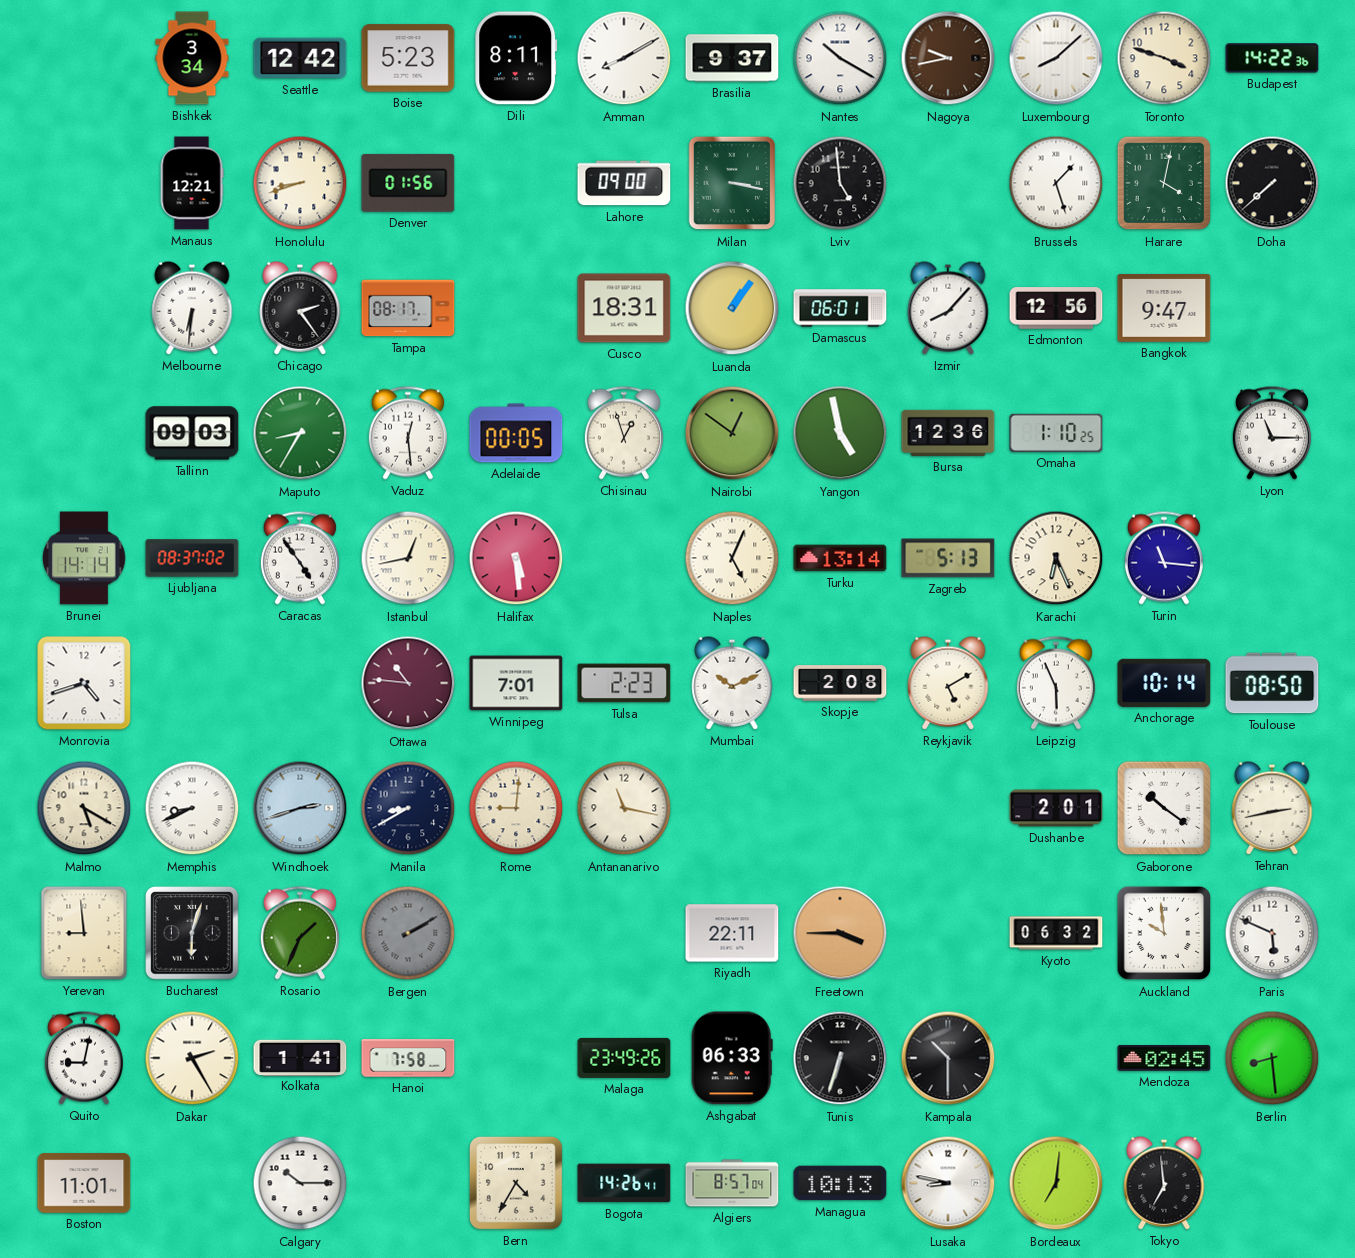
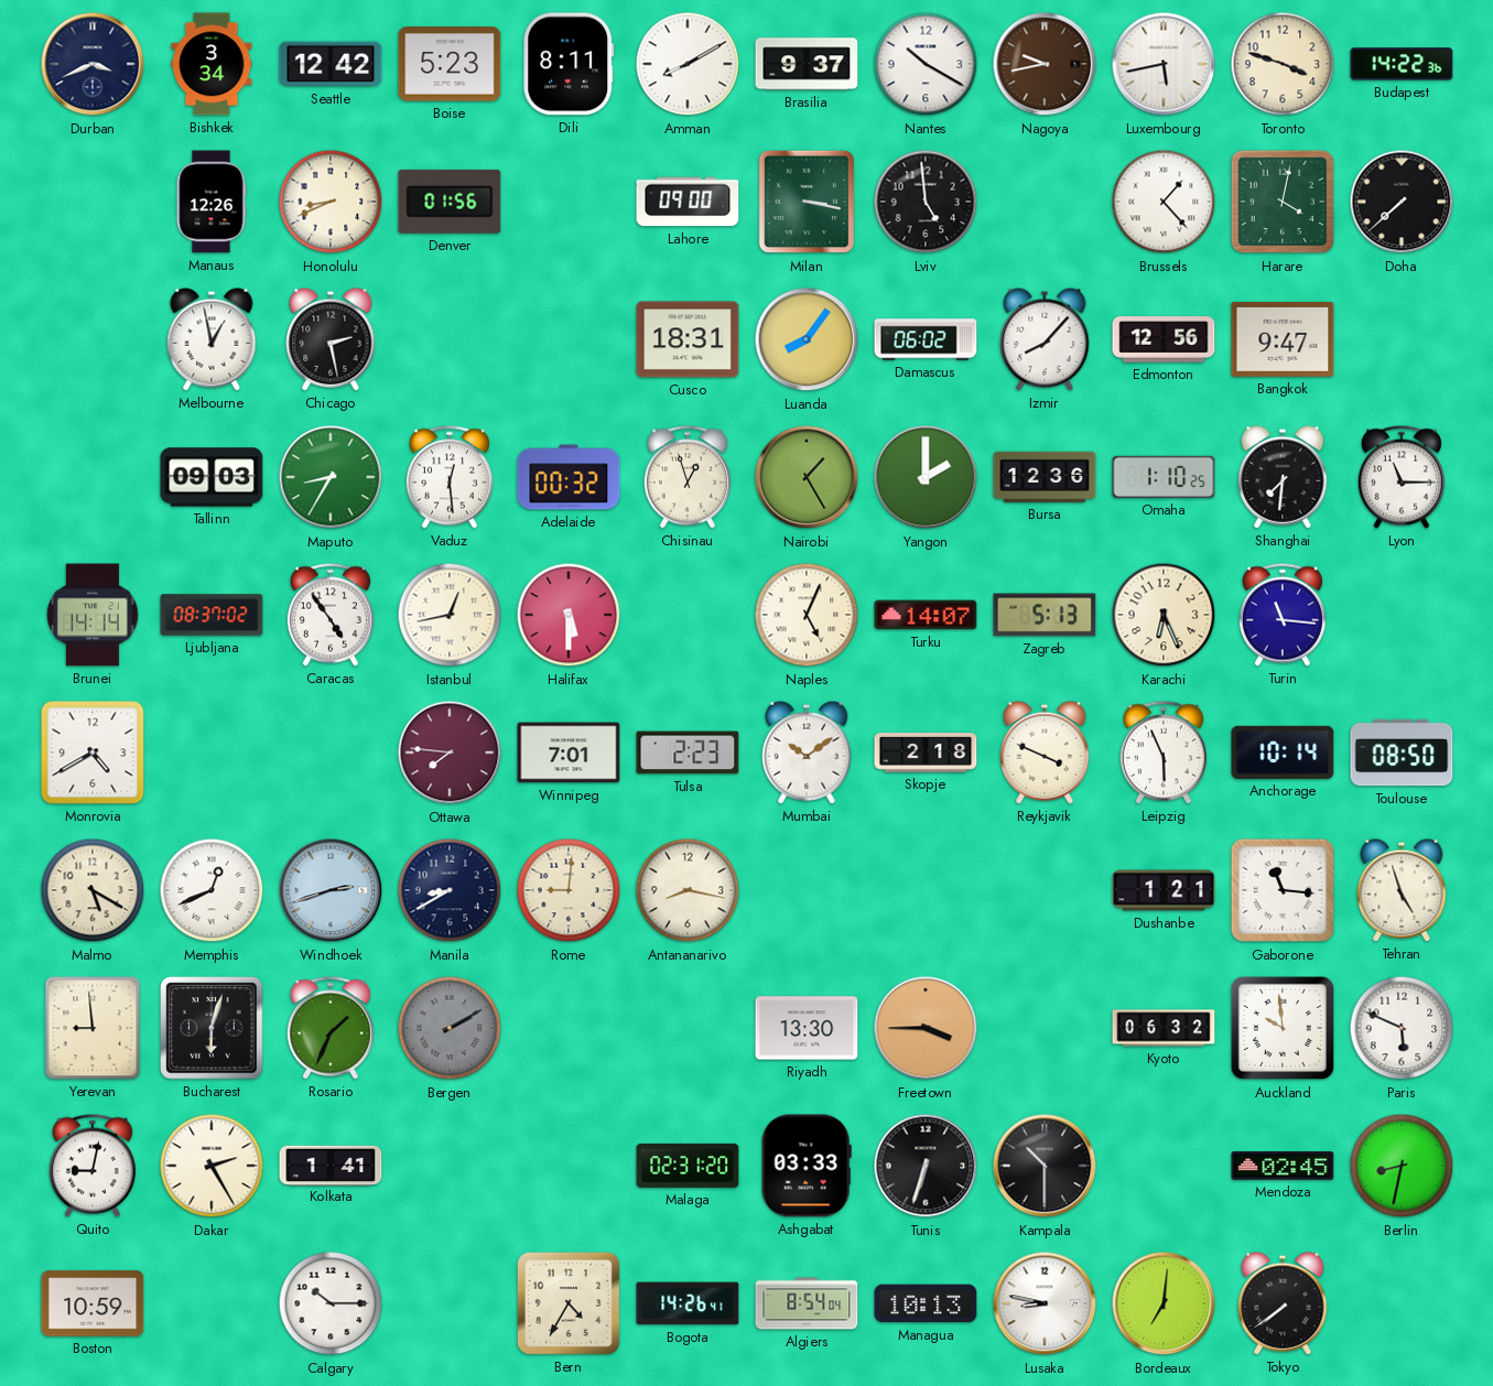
Durban: none -> 3:41 (93, 64)
Luxembourg: 8:08 -> 5:43 (1164, 64)
Manaus: 12:21 -> 12:26 (212, 202)
Honolulu: 8:42 -> 8:41 (331, 202)
Brussels: 1:27 -> 1:23 (1164, 202)
Melbourne: 6:31 -> 12:58 (212, 339)
Chicago: 2:24 -> 2:28 (331, 339)
Tampa: 08:17 -> none (408, 308)
Luanda: 1:06 -> 8:06 (807, 339)
Damascus: 06:01 -> 06:02 (926, 339)
Adelaide: 00:05 -> 00:32 (569, 477)
Nairobi: 12:51 -> 1:25 (807, 477)
Yangon: 4:58 -> 2:00 (926, 477)
Shanghai: none -> 7:31 (1283, 477)
Halifax: 5:29 -> 5:30 (569, 615)
Turku: 13:14 -> 14:07 (926, 615)
Monrovia: 4:42 -> 4:40 (93, 752)
Ottawa: 10:46 -> 7:46 (450, 752)
Mumbai: 10:11 -> 10:09 (807, 752)
Skopje: 2:08 -> 2:18 (926, 752)
Reykjavik: 5:10 -> 3:49 (1045, 752)
Memphis: 8:41 -> 12:41 (212, 890)
Antananarivo: 11:17 -> 8:17 (688, 890)
Dushanbe: 2:01 -> 1:21 (1164, 890)
Gaborone: 10:21 -> 11:16 (1283, 890)
Tehran: 2:43 -> 4:57 (1402, 890)
Riyadh: 22:11 -> 13:30 (807, 1028)
Hanoi: 7:58 -> none (408, 1058)
Malaga: 23:49 -> 02:31 (688, 1166)
Ashgabat: 06:33 -> 03:33 (807, 1166)
Berlin: 8:29 -> 8:32 (1402, 1166)
Boston: 11:01 -> 10:59 (93, 1303)
Algiers: 8:57 -> 8:54 (807, 1303)
Tokyo: 6:59 -> 7:39 (1283, 1303)
